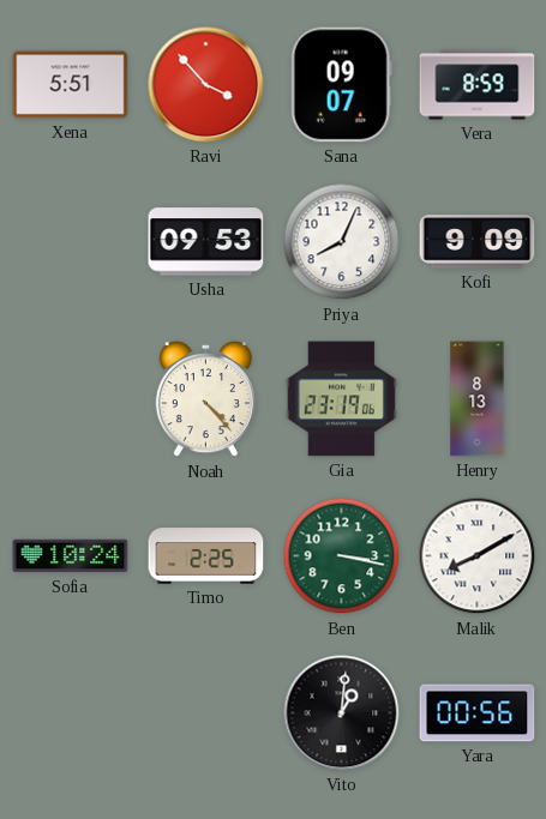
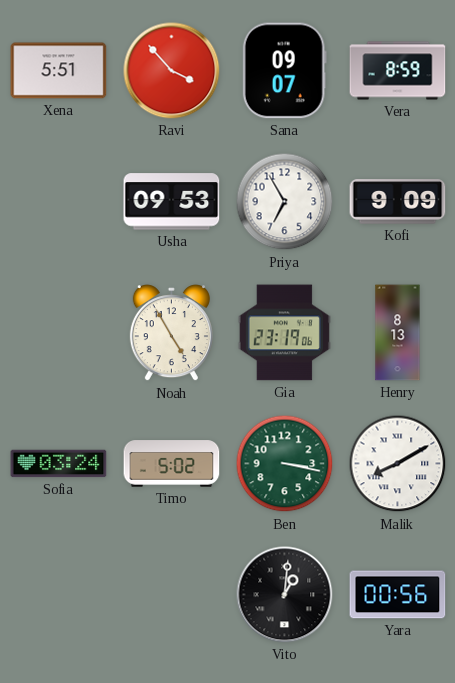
Priya: 8:04 -> 6:55 (285, 202)
Noah: 4:23 -> 4:55 (171, 333)
Sofia: 10:24 -> 03:24 (59, 464)
Timo: 2:25 -> 5:02 (172, 464)
